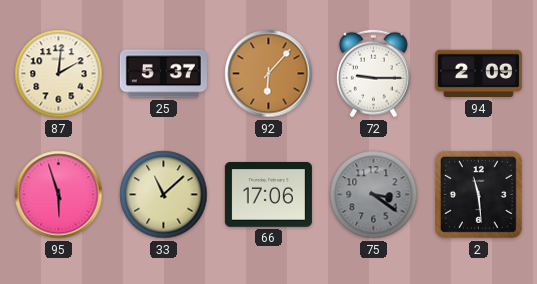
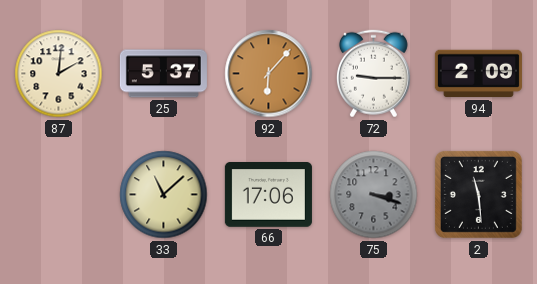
95: 5:57 -> none (59, 195)
75: 3:21 -> 3:18 (374, 195)
